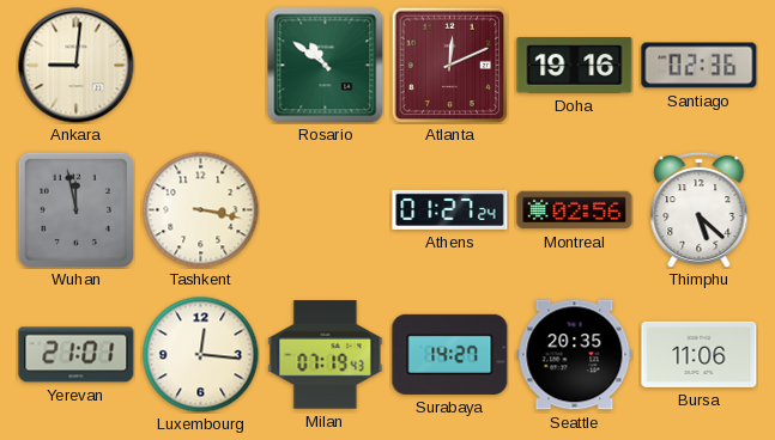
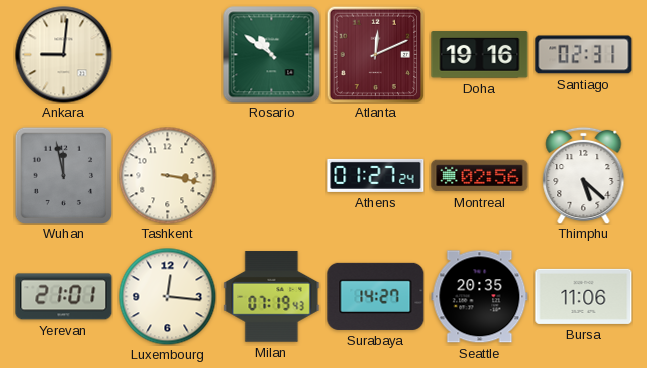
Santiago: 02:36 -> 02:31 (584, 55)
